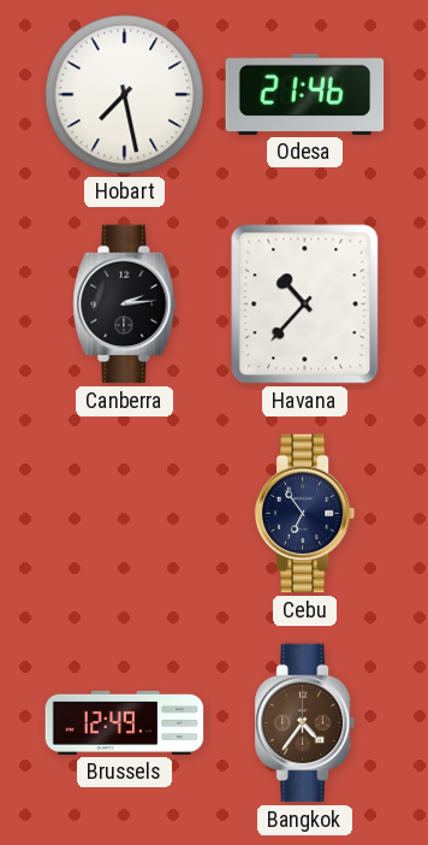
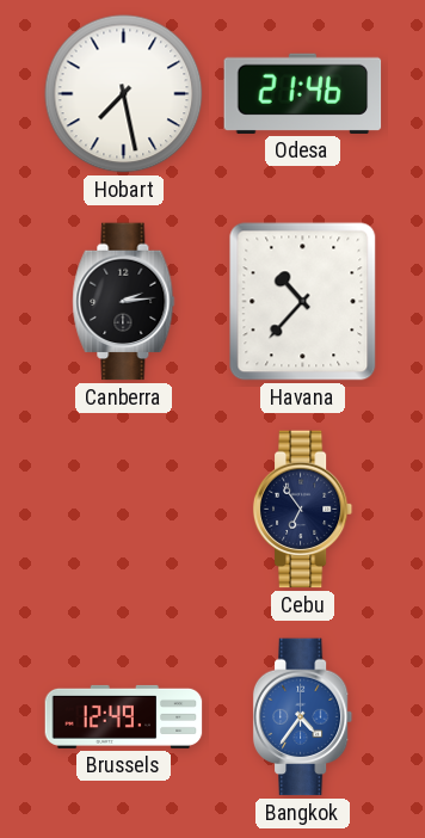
Bangkok dial: brown -> blue (303, 717)
